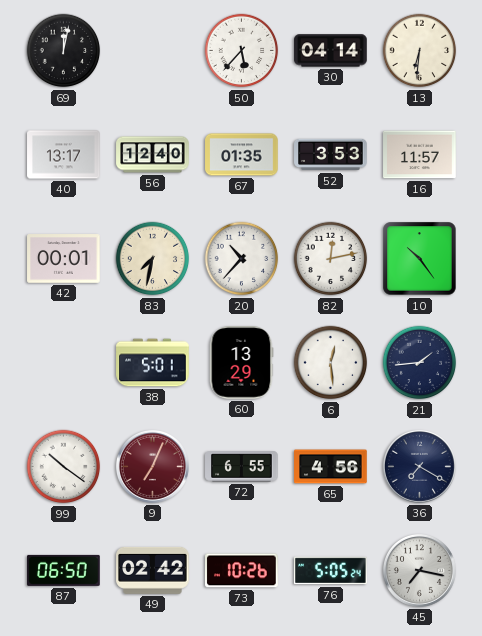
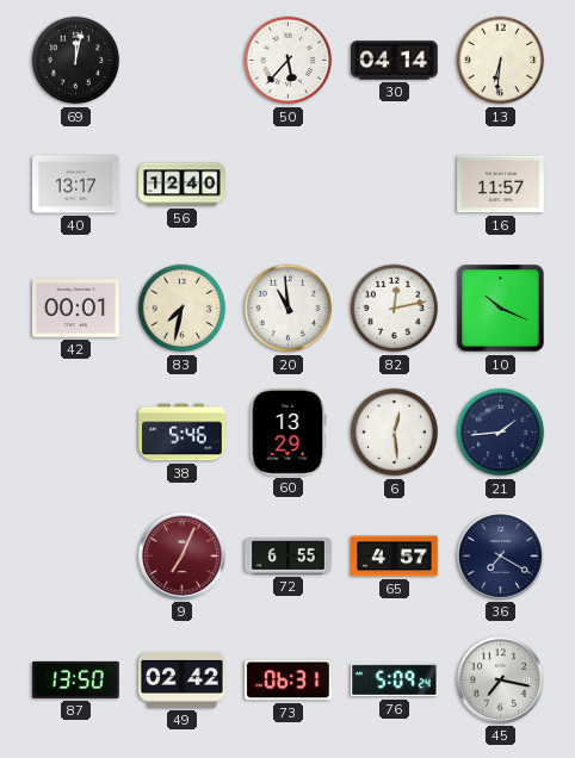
67: 01:35 -> none (242, 155)
52: 3:53 -> none (331, 155)
20: 10:37 -> 10:59 (289, 309)
10: 10:24 -> 10:19 (501, 309)
38: 5:01 -> 5:46 (183, 433)
99: 10:21 -> none (64, 467)
65: 4:56 -> 4:57 (395, 557)
87: 06:50 -> 13:50 (76, 679)
73: 10:26 -> 06:31 (289, 681)
76: 5:05 -> 5:09 (395, 681)
